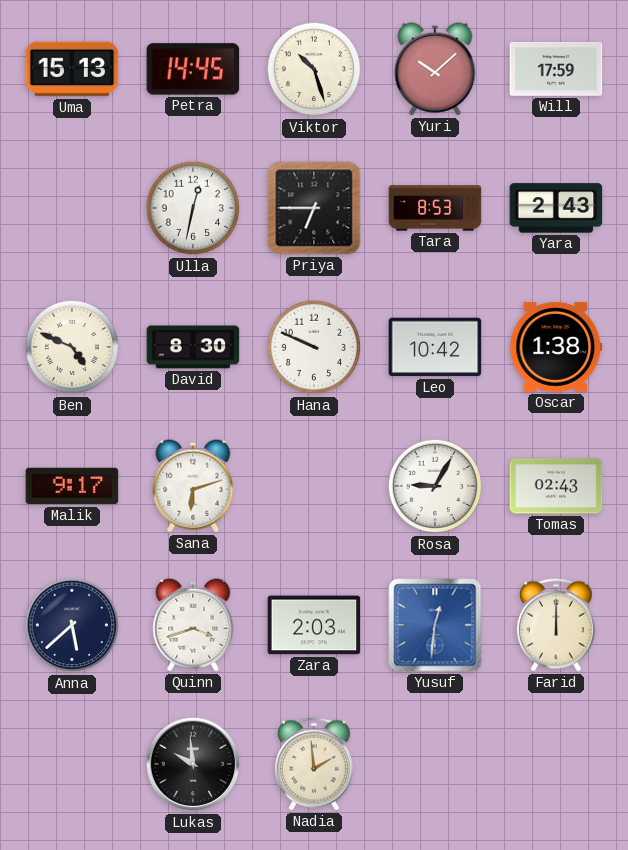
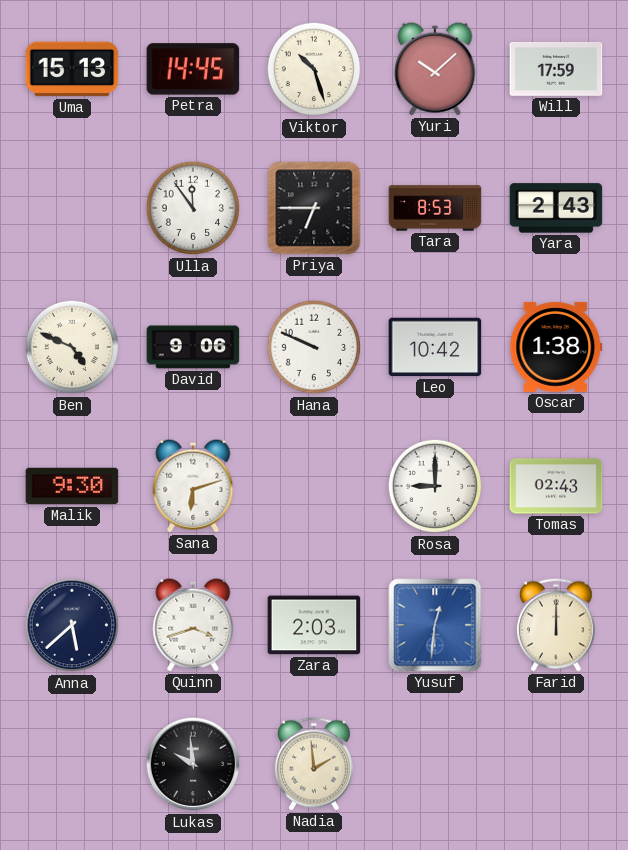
Ulla: 12:32 -> 11:54 (193, 208)
David: 8:30 -> 9:06 (193, 347)
Malik: 9:17 -> 9:30 (72, 486)
Rosa: 9:05 -> 9:00 (435, 486)
